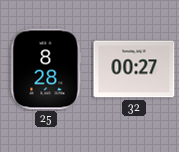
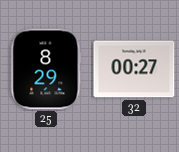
25: 8:28 -> 8:29 (46, 69)
